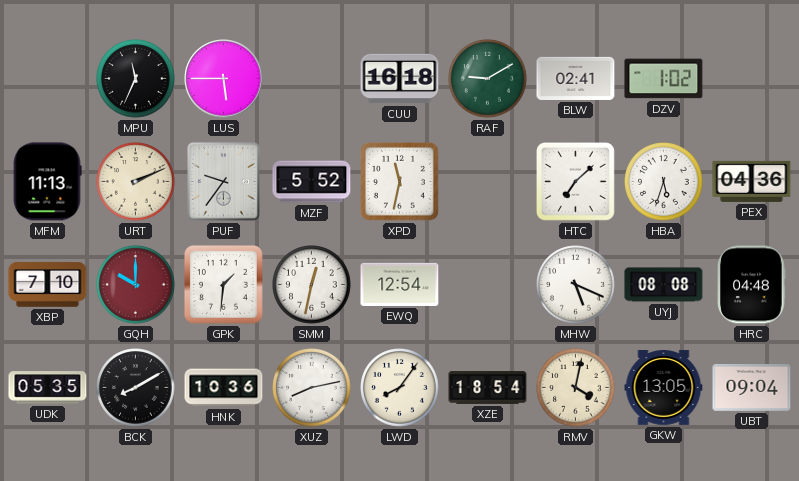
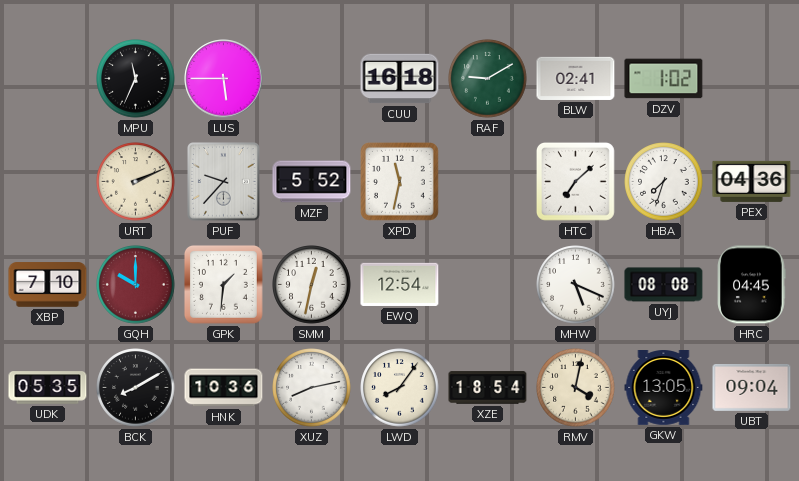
MFM: 11:13 -> none (47, 182)
PUF: 9:36 -> 9:37 (224, 182)
HBA: 5:33 -> 7:33 (664, 182)
HRC: 04:48 -> 04:45 (752, 285)
